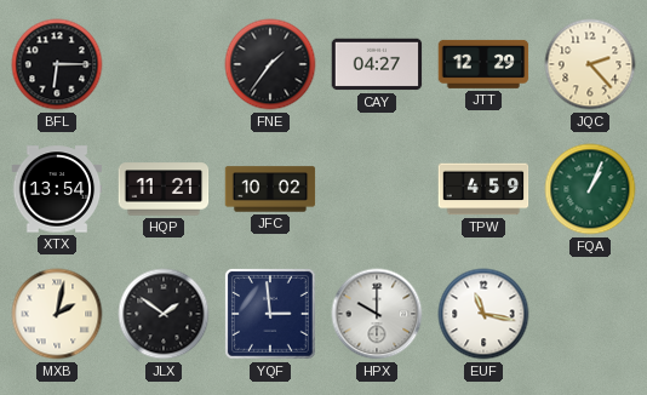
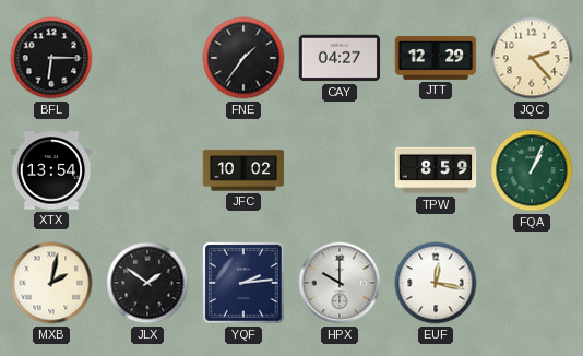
HQP: 11:21 -> none (164, 189)
TPW: 4:59 -> 8:59 (436, 170)
YQF: 2:59 -> 2:14 (245, 284)
EUF: 11:17 -> 12:17 (436, 283)
